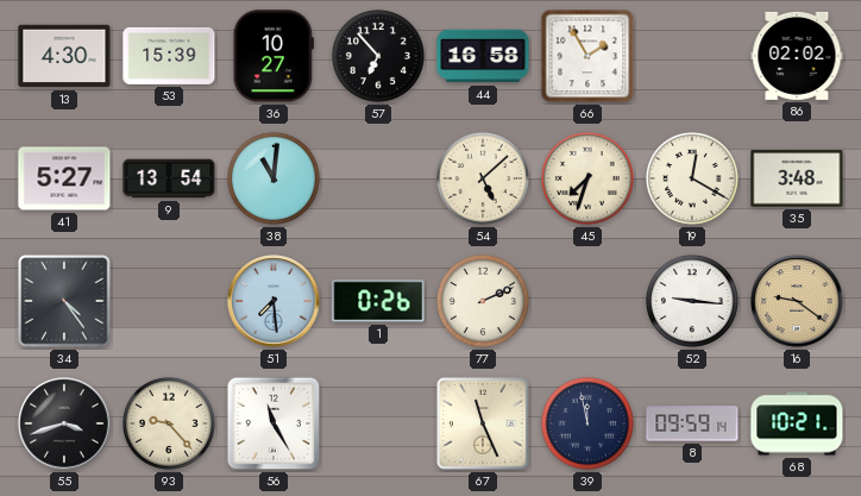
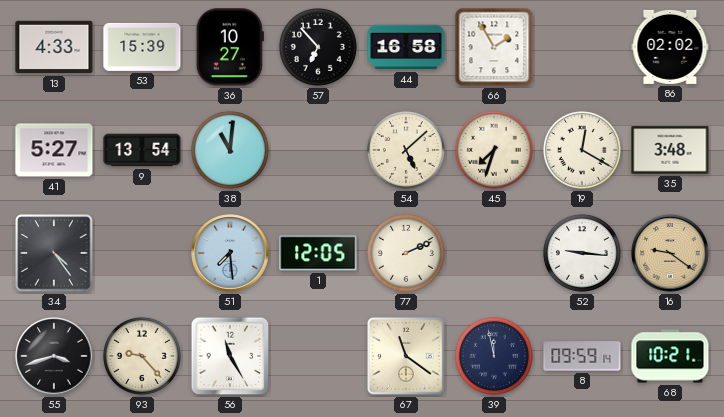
13: 4:30 -> 4:33 (54, 47)
1: 0:26 -> 12:05 (318, 253)
67: 11:26 -> 11:21 (406, 356)
